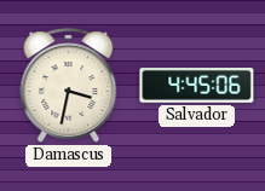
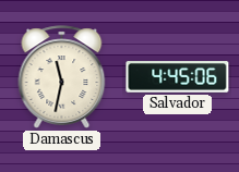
Damascus: 3:32 -> 11:32 (62, 77)
